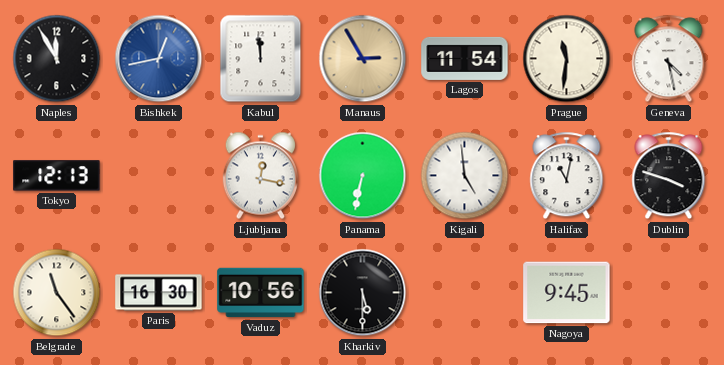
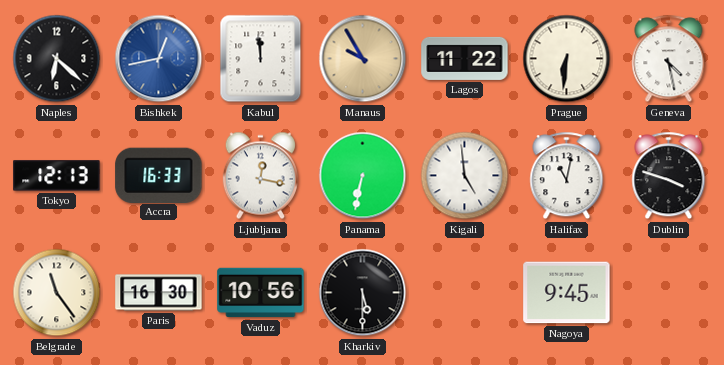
Naples: 11:55 -> 6:22 (57, 59)
Manaus: 2:55 -> 9:55 (363, 59)
Lagos: 11:54 -> 11:22 (465, 58)
Prague: 11:31 -> 6:31 (567, 59)
Accra: none -> 16:33 (159, 175)
